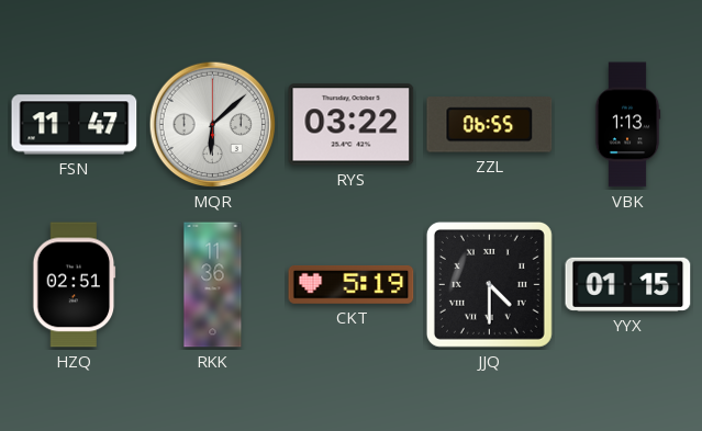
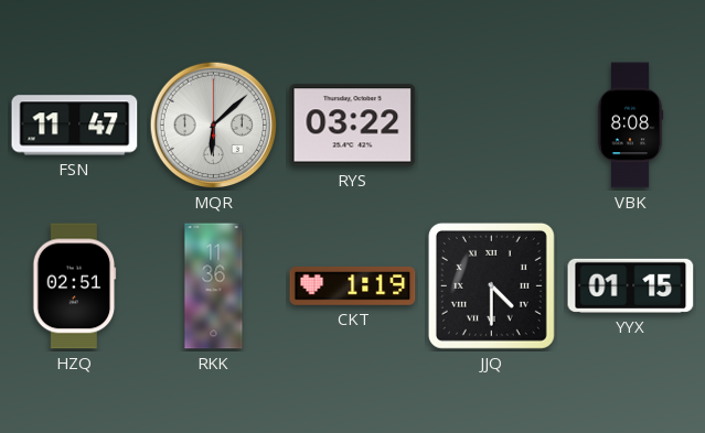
ZZL: 06:55 -> none (490, 125)
VBK: 1:13 -> 8:08 (630, 126)
CKT: 5:19 -> 1:19 (353, 285)
